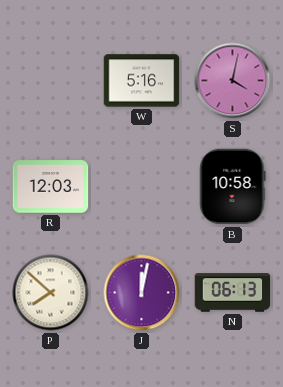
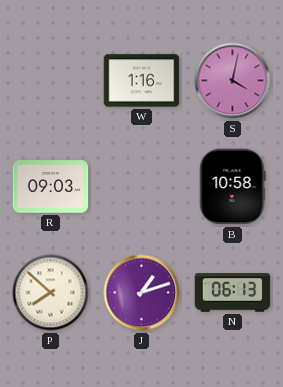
W: 5:16 -> 1:16 (142, 81)
R: 12:03 -> 09:03 (51, 187)
J: 12:02 -> 1:12 (142, 293)
